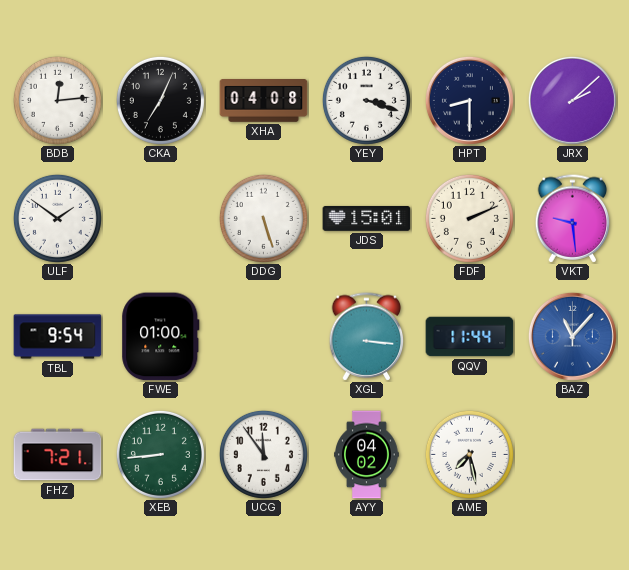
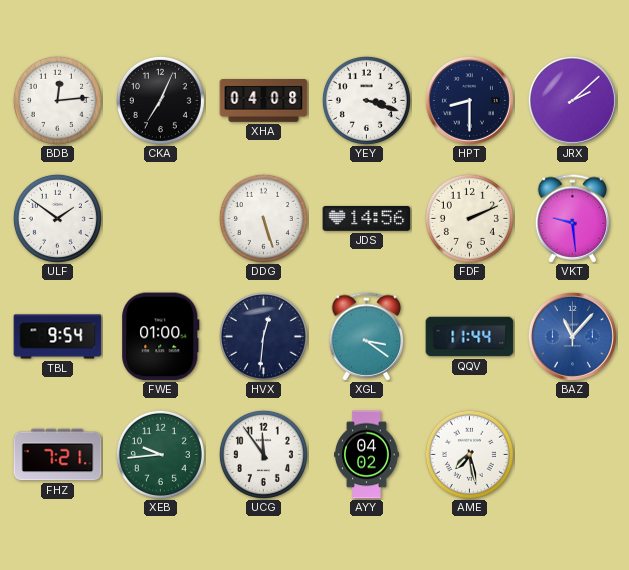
JDS: 15:01 -> 14:56 (367, 218)
HVX: none -> 12:31 (263, 336)
XGL: 3:16 -> 3:21 (367, 337)
XEB: 8:44 -> 9:44 (160, 454)
